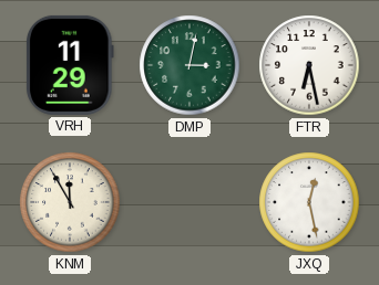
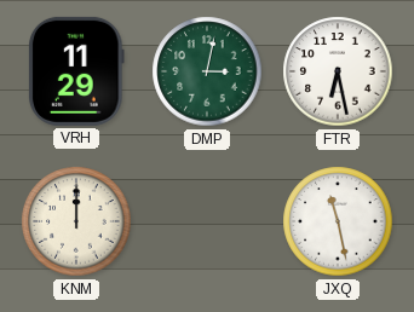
KNM: 11:55 -> 12:00 (76, 221)
JXQ: 12:28 -> 11:28 (338, 221)
